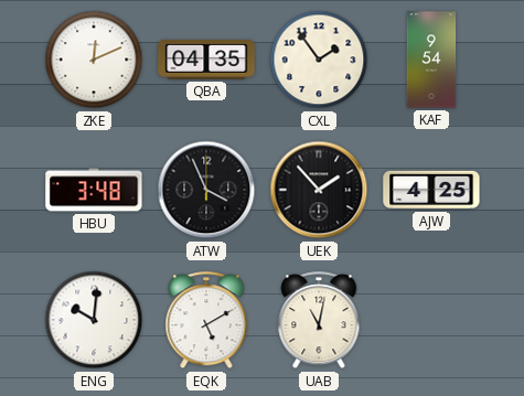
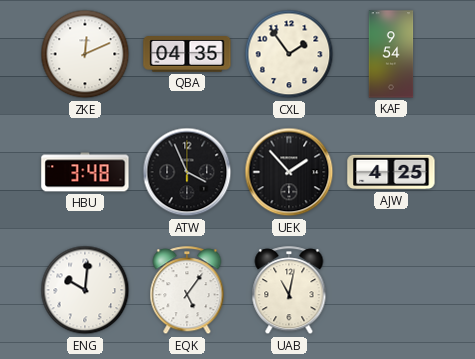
EQK: 5:10 -> 5:06 (187, 291)
